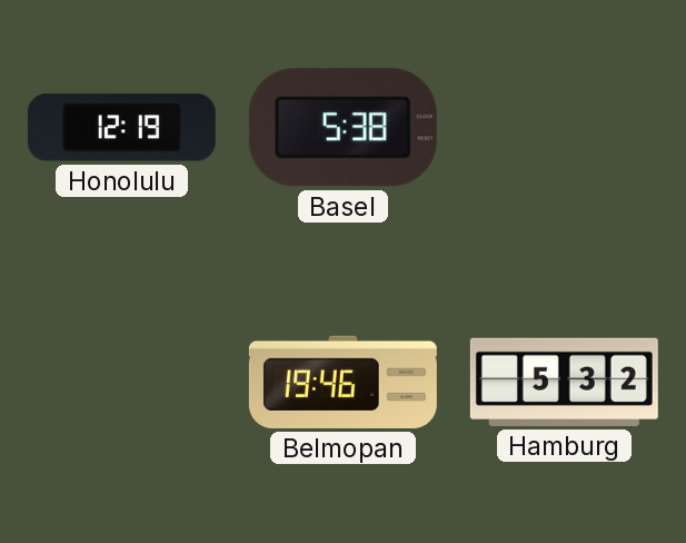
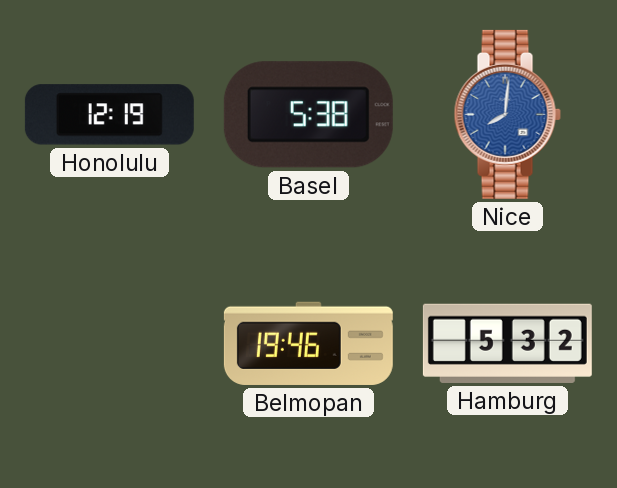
Nice: none -> 8:01 (507, 114)
